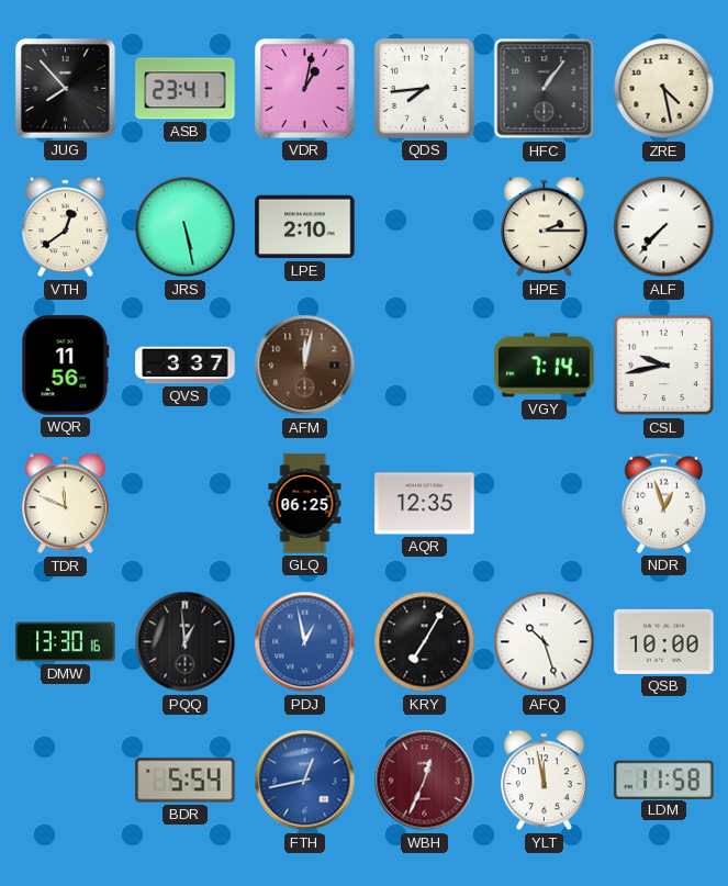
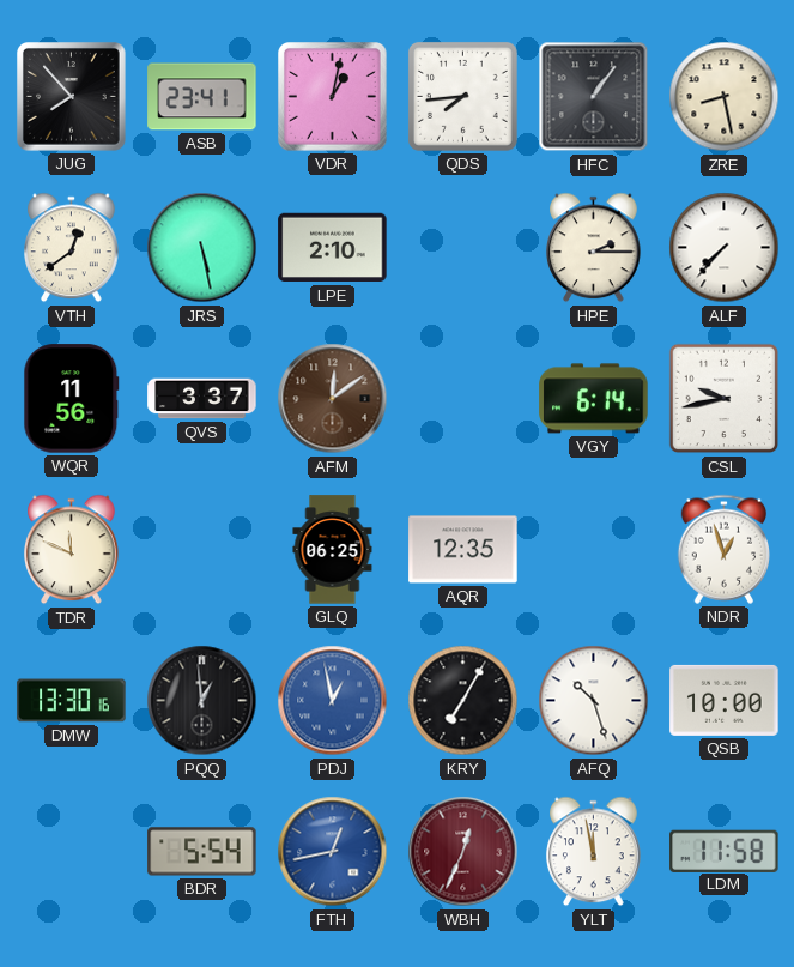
ZRE: 4:28 -> 8:28 (725, 97)
AFM: 12:02 -> 12:09 (333, 399)
VGY: 7:14 -> 6:14 (594, 399)
